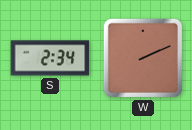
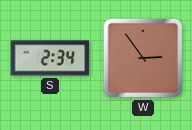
W: 2:11 -> 2:54 (143, 58)
